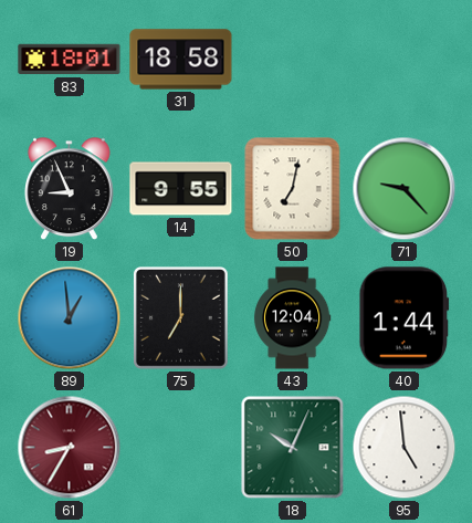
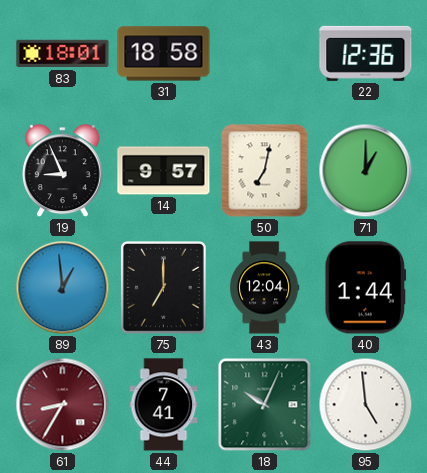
22: none -> 12:36 (366, 53)
14: 9:55 -> 9:57 (164, 171)
71: 9:23 -> 1:00 (366, 171)
44: none -> 7:41 (164, 405)
